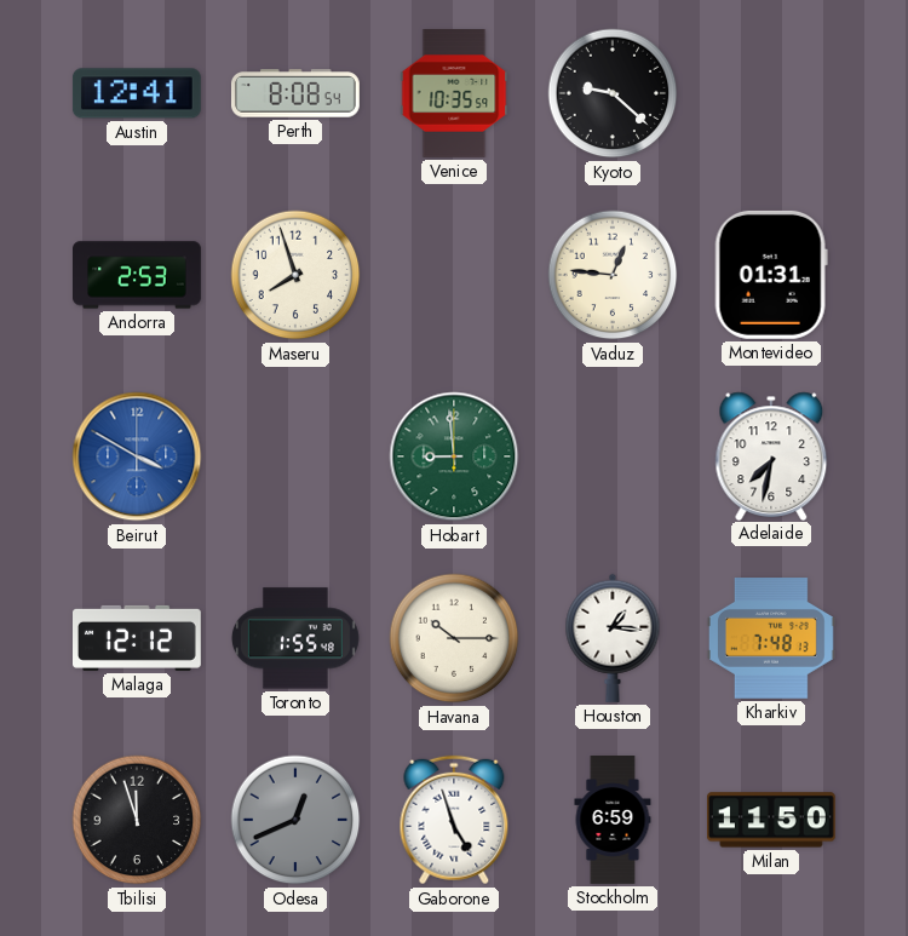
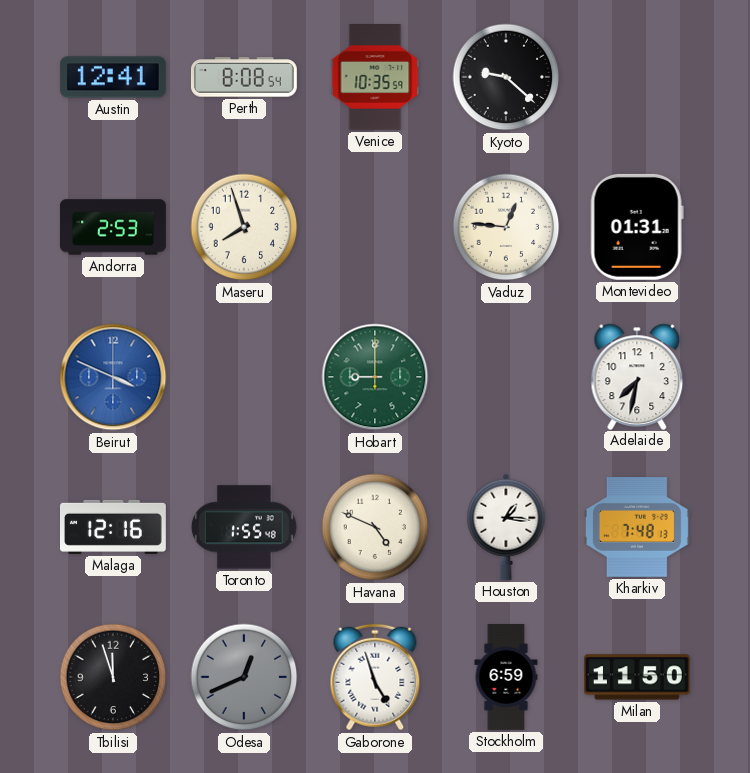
Beirut: 3:50 -> 3:49 (113, 377)
Hobart: 8:59 -> 9:00 (375, 377)
Malaga: 12:12 -> 12:16 (114, 527)
Havana: 10:15 -> 4:49 (375, 527)
